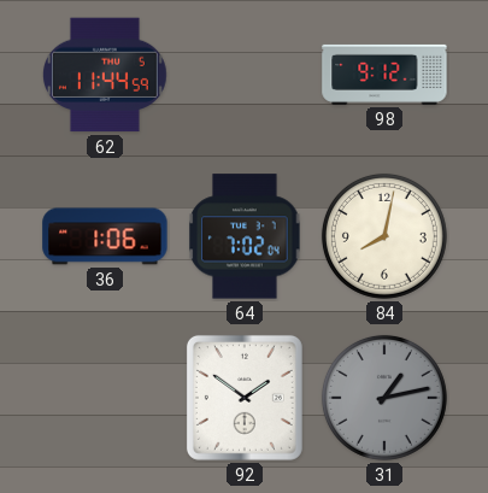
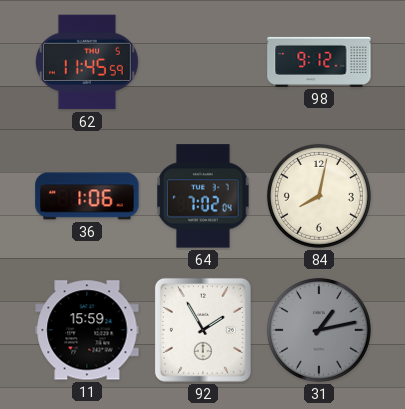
62: 11:44 -> 11:45 (87, 62)
11: none -> 15:59 (87, 330)
92: 1:51 -> 1:55 (203, 330)
